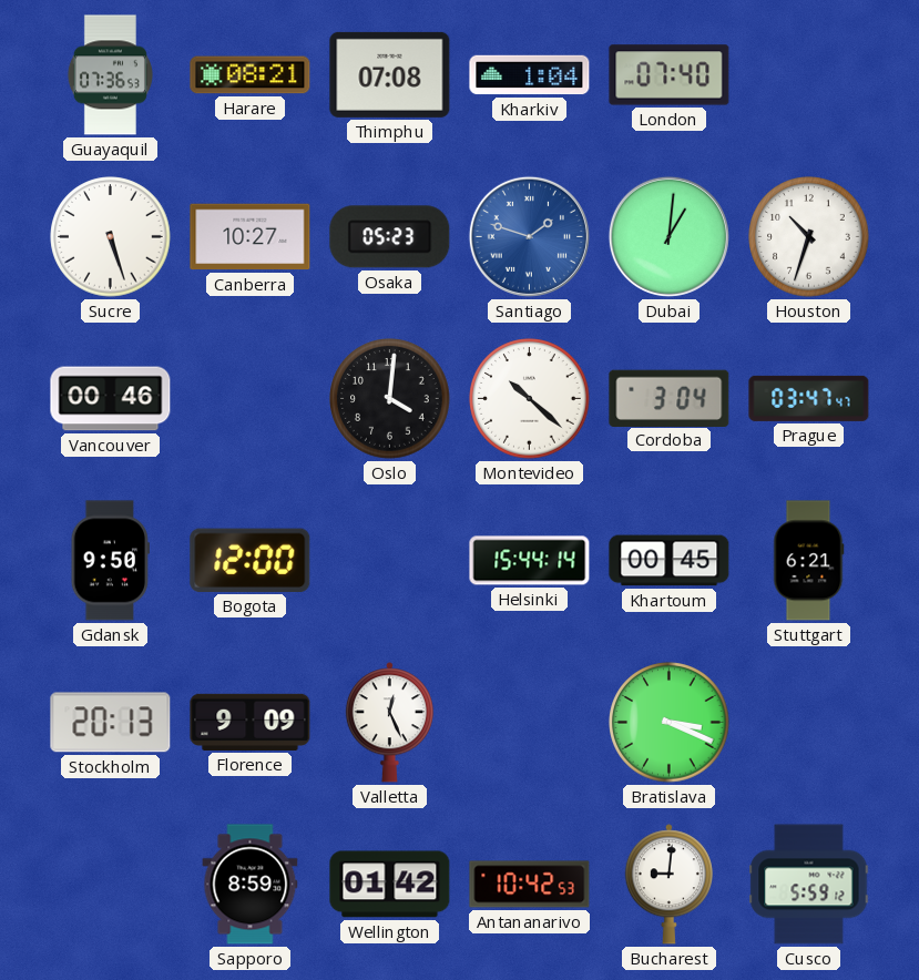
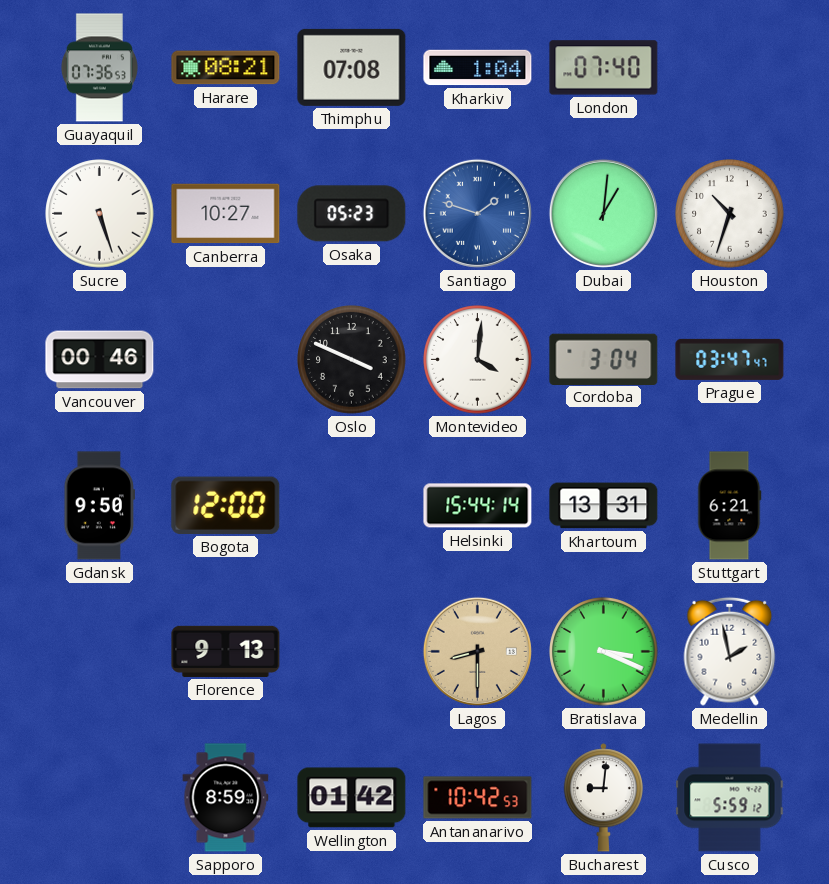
Oslo: 4:01 -> 3:49 (352, 360)
Montevideo: 10:22 -> 4:01 (478, 360)
Khartoum: 00:45 -> 13:31 (604, 506)
Stockholm: 20:13 -> none (111, 723)
Florence: 9:09 -> 9:13 (226, 651)
Valletta: 12:26 -> none (389, 723)
Lagos: none -> 8:30 (477, 651)
Medellin: none -> 1:58 (730, 651)
